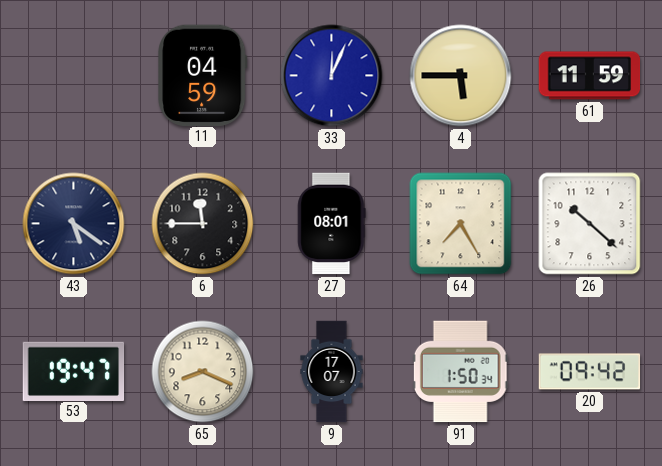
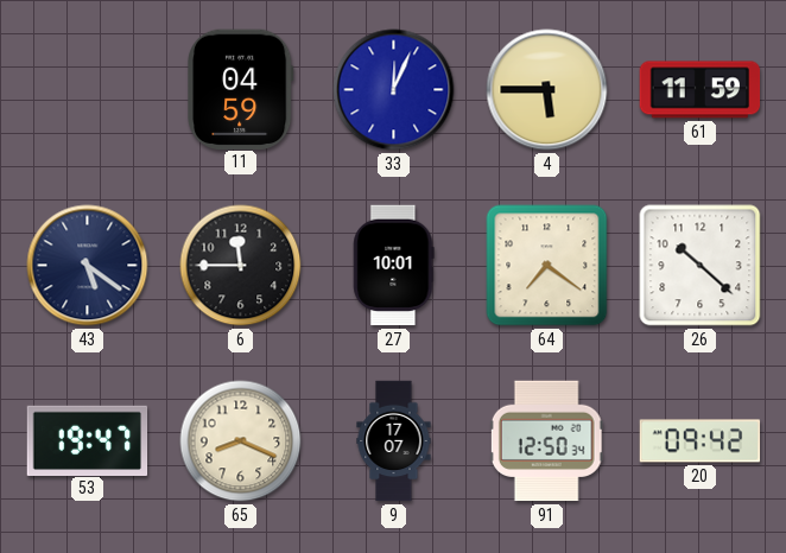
27: 08:01 -> 10:01 (394, 266)
64: 7:25 -> 7:21 (547, 266)
91: 1:50 -> 12:50 (546, 441)
